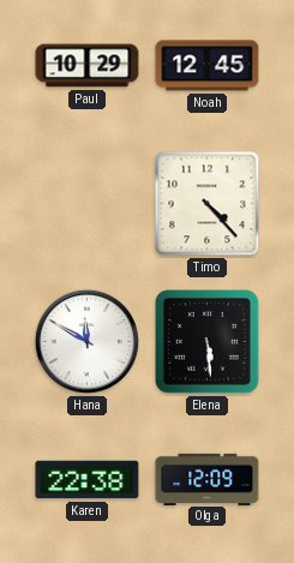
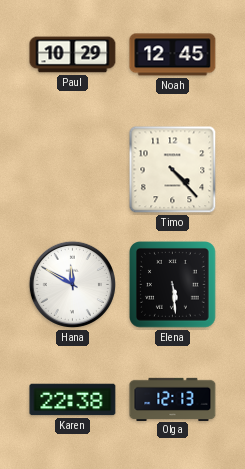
Olga: 12:09 -> 12:13 (173, 399)
